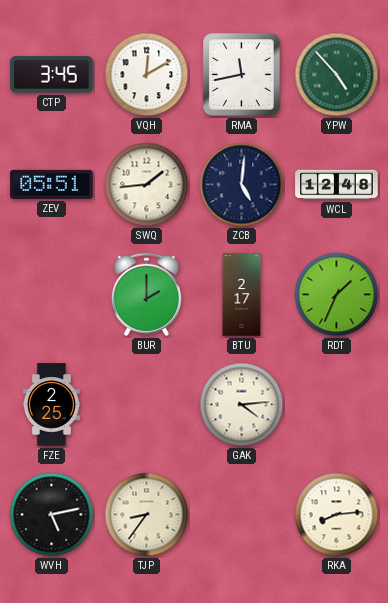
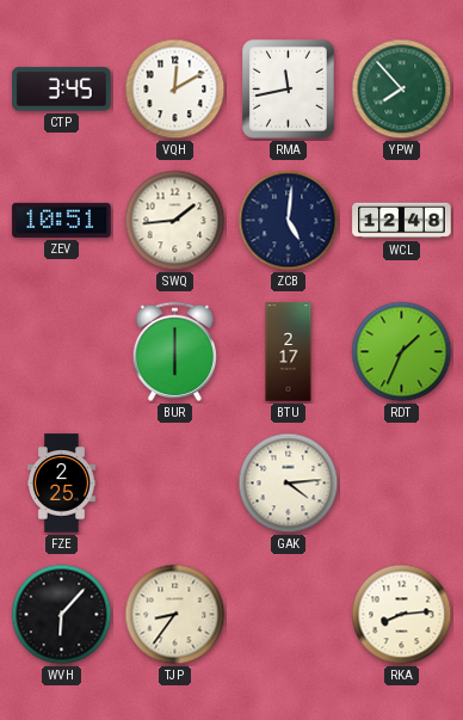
YPW: 4:53 -> 7:53 (402, 90)
ZEV: 05:51 -> 10:51 (62, 220)
BUR: 2:00 -> 6:00 (174, 351)
WVH: 5:13 -> 6:07 (62, 615)
